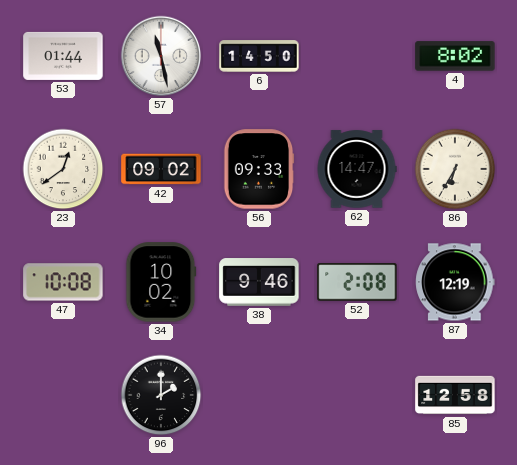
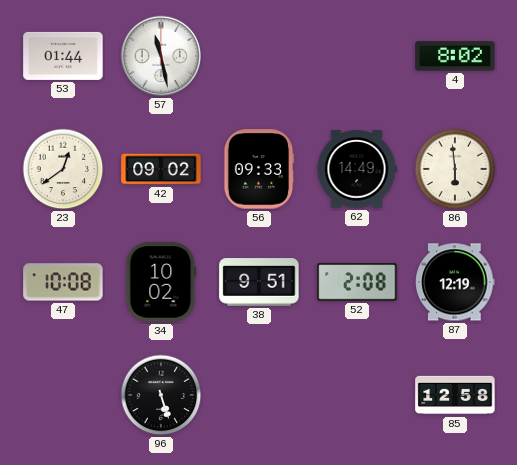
6: 14:50 -> none (259, 56)
62: 14:47 -> 14:49 (357, 169)
86: 6:35 -> 5:59 (455, 169)
38: 9:46 -> 9:51 (259, 282)
96: 2:00 -> 5:27 (161, 395)
